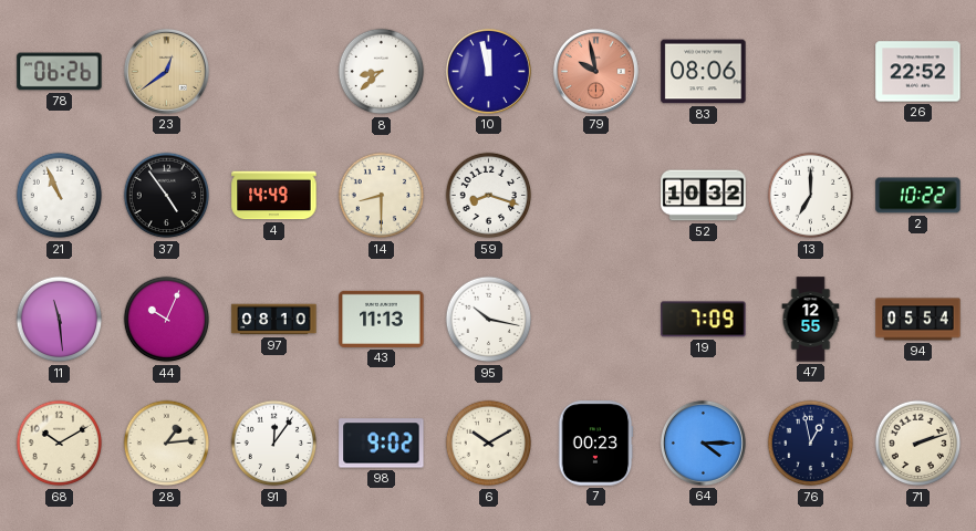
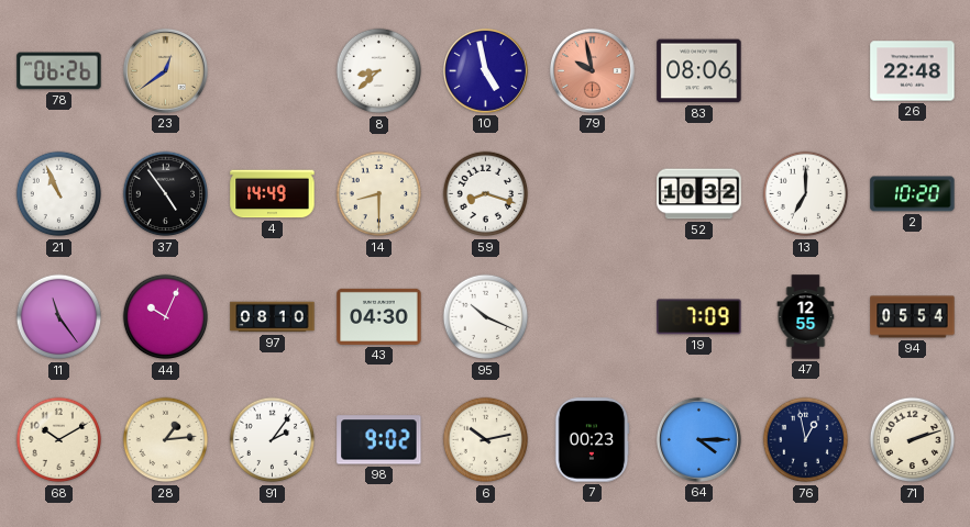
10: 11:58 -> 4:58 (485, 70)
26: 22:52 -> 22:48 (913, 71)
2: 10:22 -> 10:20 (913, 194)
11: 11:29 -> 11:24 (59, 317)
43: 11:13 -> 04:30 (379, 316)
95: 10:17 -> 10:19 (486, 317)
91: 12:06 -> 2:06 (273, 440)
6: 10:10 -> 10:13 (486, 440)
